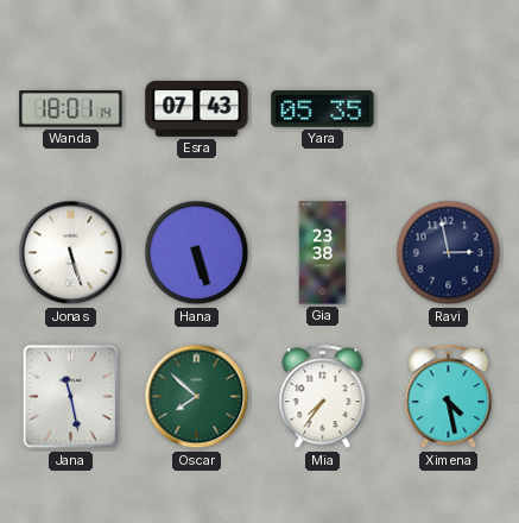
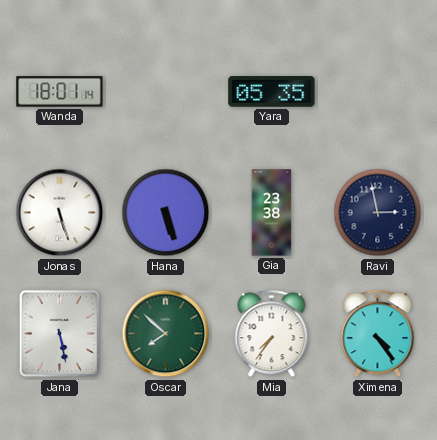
Esra: 07:43 -> none (197, 108)
Jana: 11:28 -> 5:28 (60, 334)
Ximena: 4:28 -> 4:24 (378, 334)
